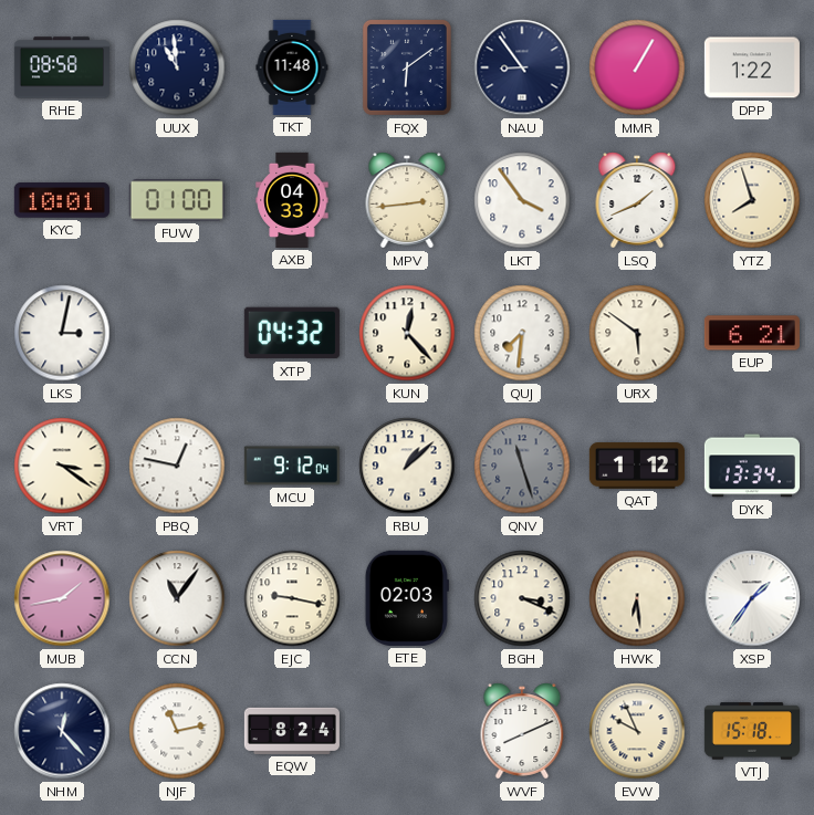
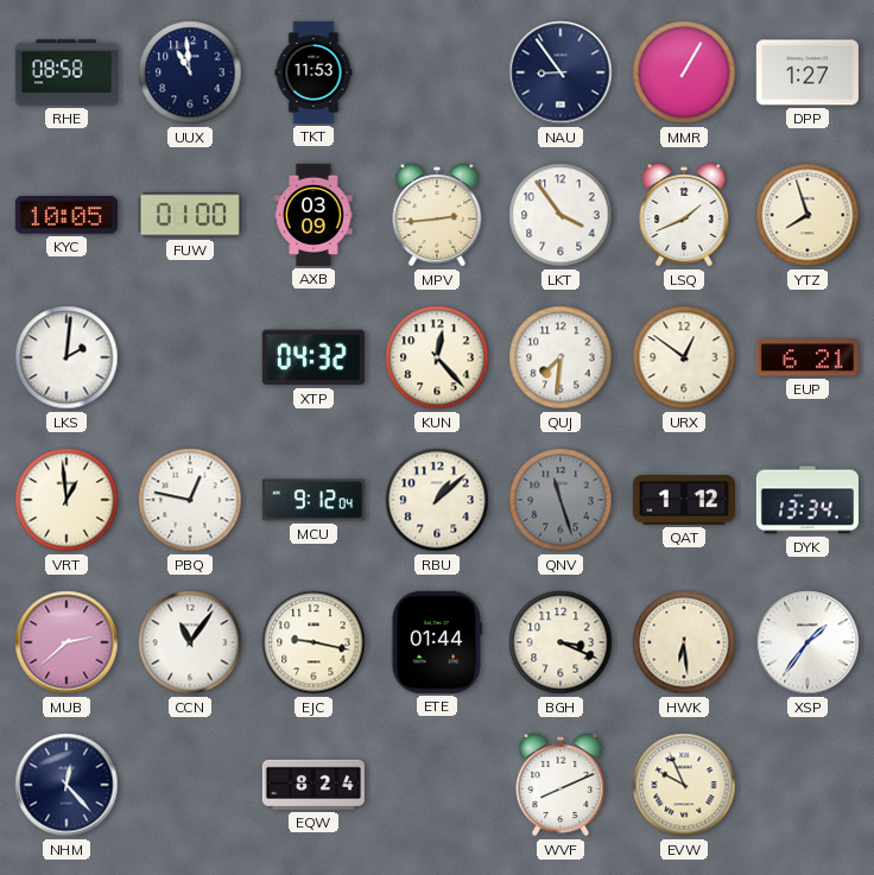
TKT: 11:48 -> 11:53 (313, 72)
FQX: 6:09 -> none (407, 67)
DPP: 1:22 -> 1:27 (807, 72)
KYC: 10:01 -> 10:05 (66, 215)
AXB: 04:33 -> 03:09 (313, 215)
LKS: 3:02 -> 2:01 (66, 357)
URX: 5:51 -> 12:51 (684, 357)
VRT: 3:21 -> 12:59 (66, 500)
MUB: 1:43 -> 2:38 (66, 642)
ETE: 02:03 -> 01:44 (437, 642)
NJF: 11:13 -> none (177, 731)
VTJ: 15:18 -> none (752, 731)
